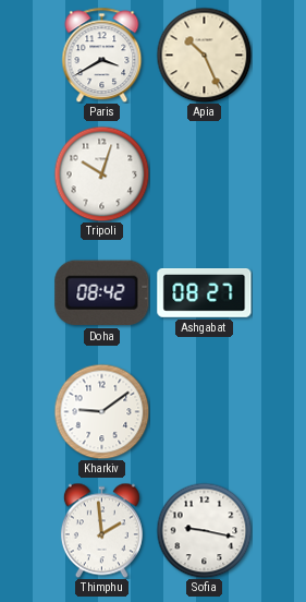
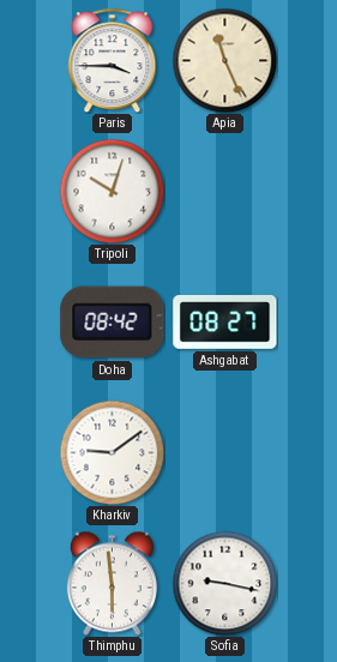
Paris: 3:40 -> 3:45 (113, 60)
Apia: 10:26 -> 11:26 (224, 60)
Thimphu: 1:59 -> 5:59 (112, 583)
